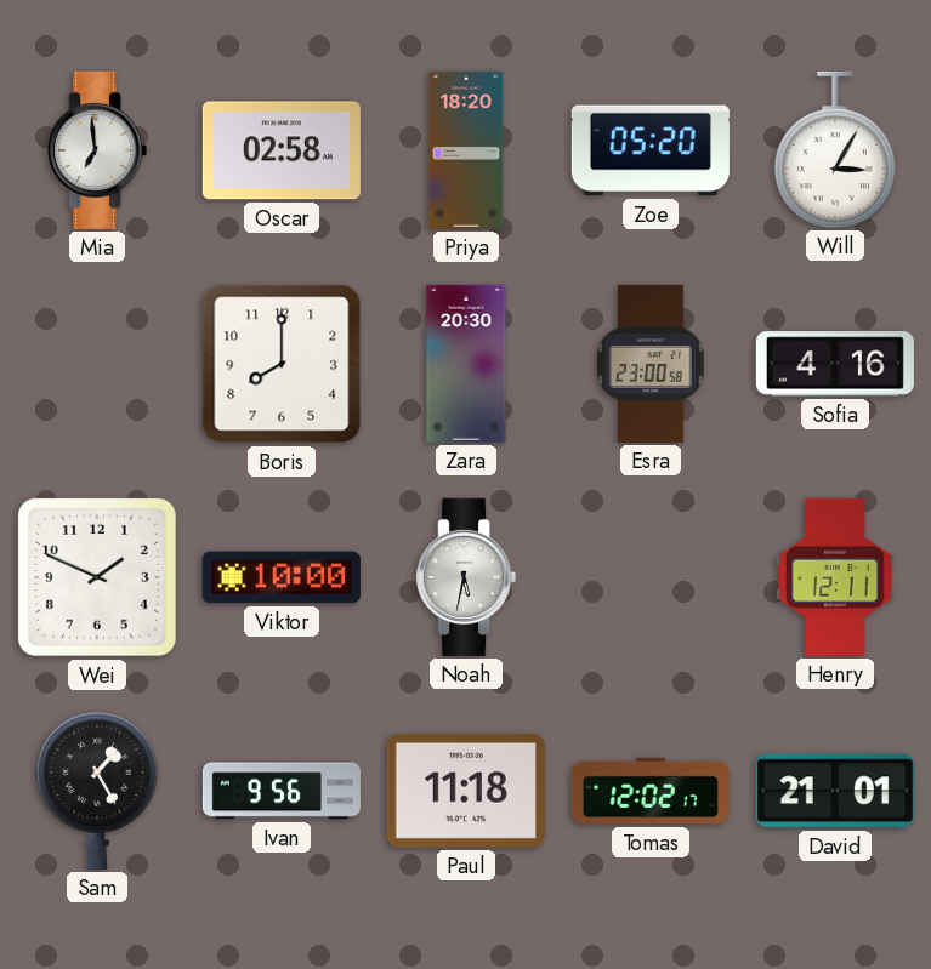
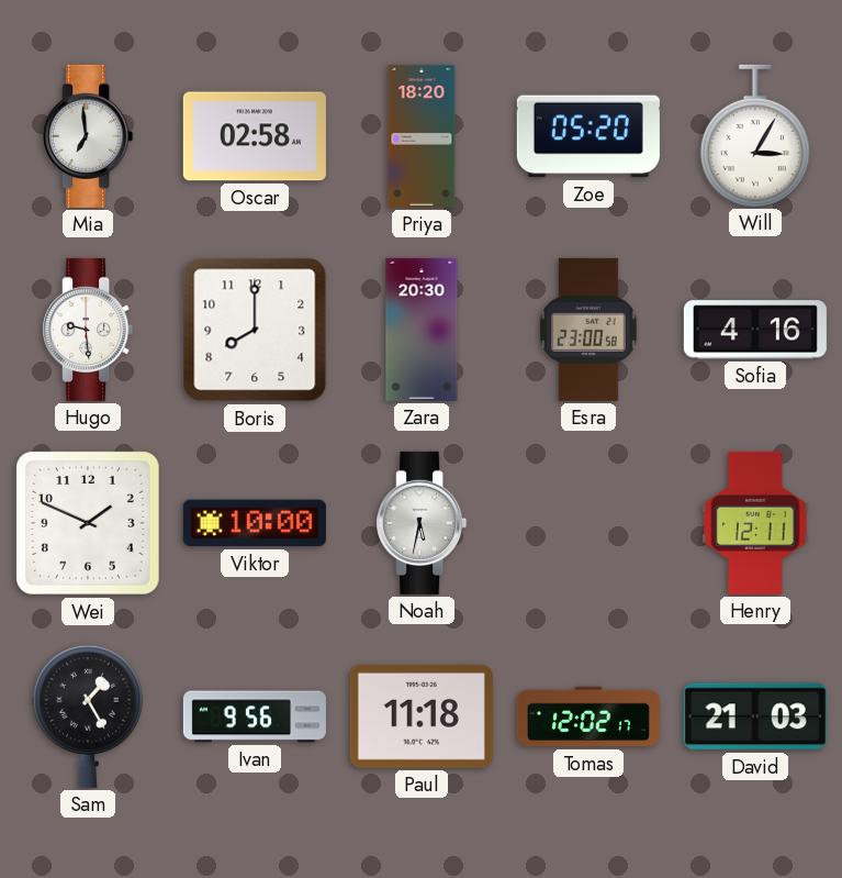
Hugo: none -> 9:29 (88, 330)
David: 21:01 -> 21:03 (755, 716)
